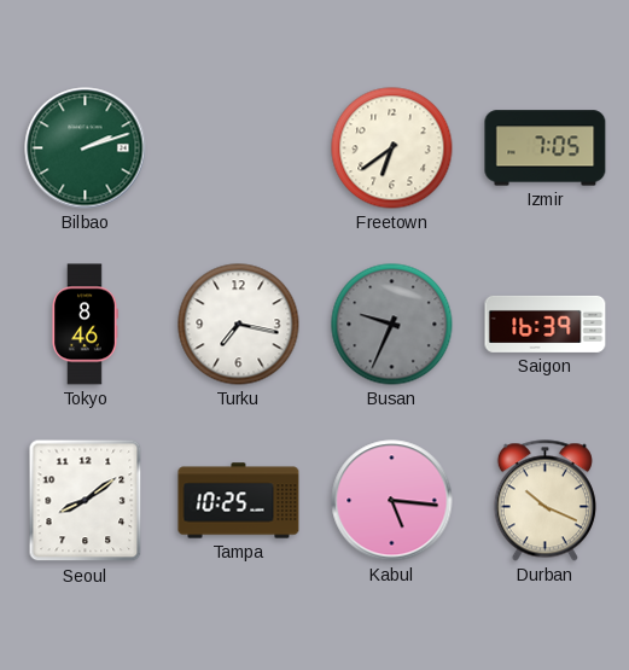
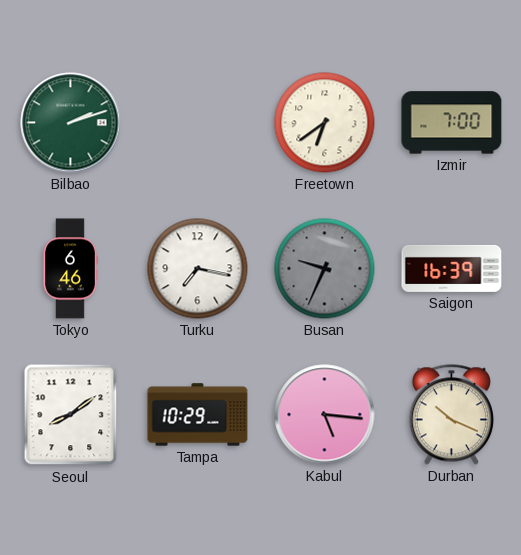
Izmir: 7:05 -> 7:00 (452, 123)
Tokyo: 8:46 -> 6:46 (70, 269)
Tampa: 10:25 -> 10:29 (198, 415)
